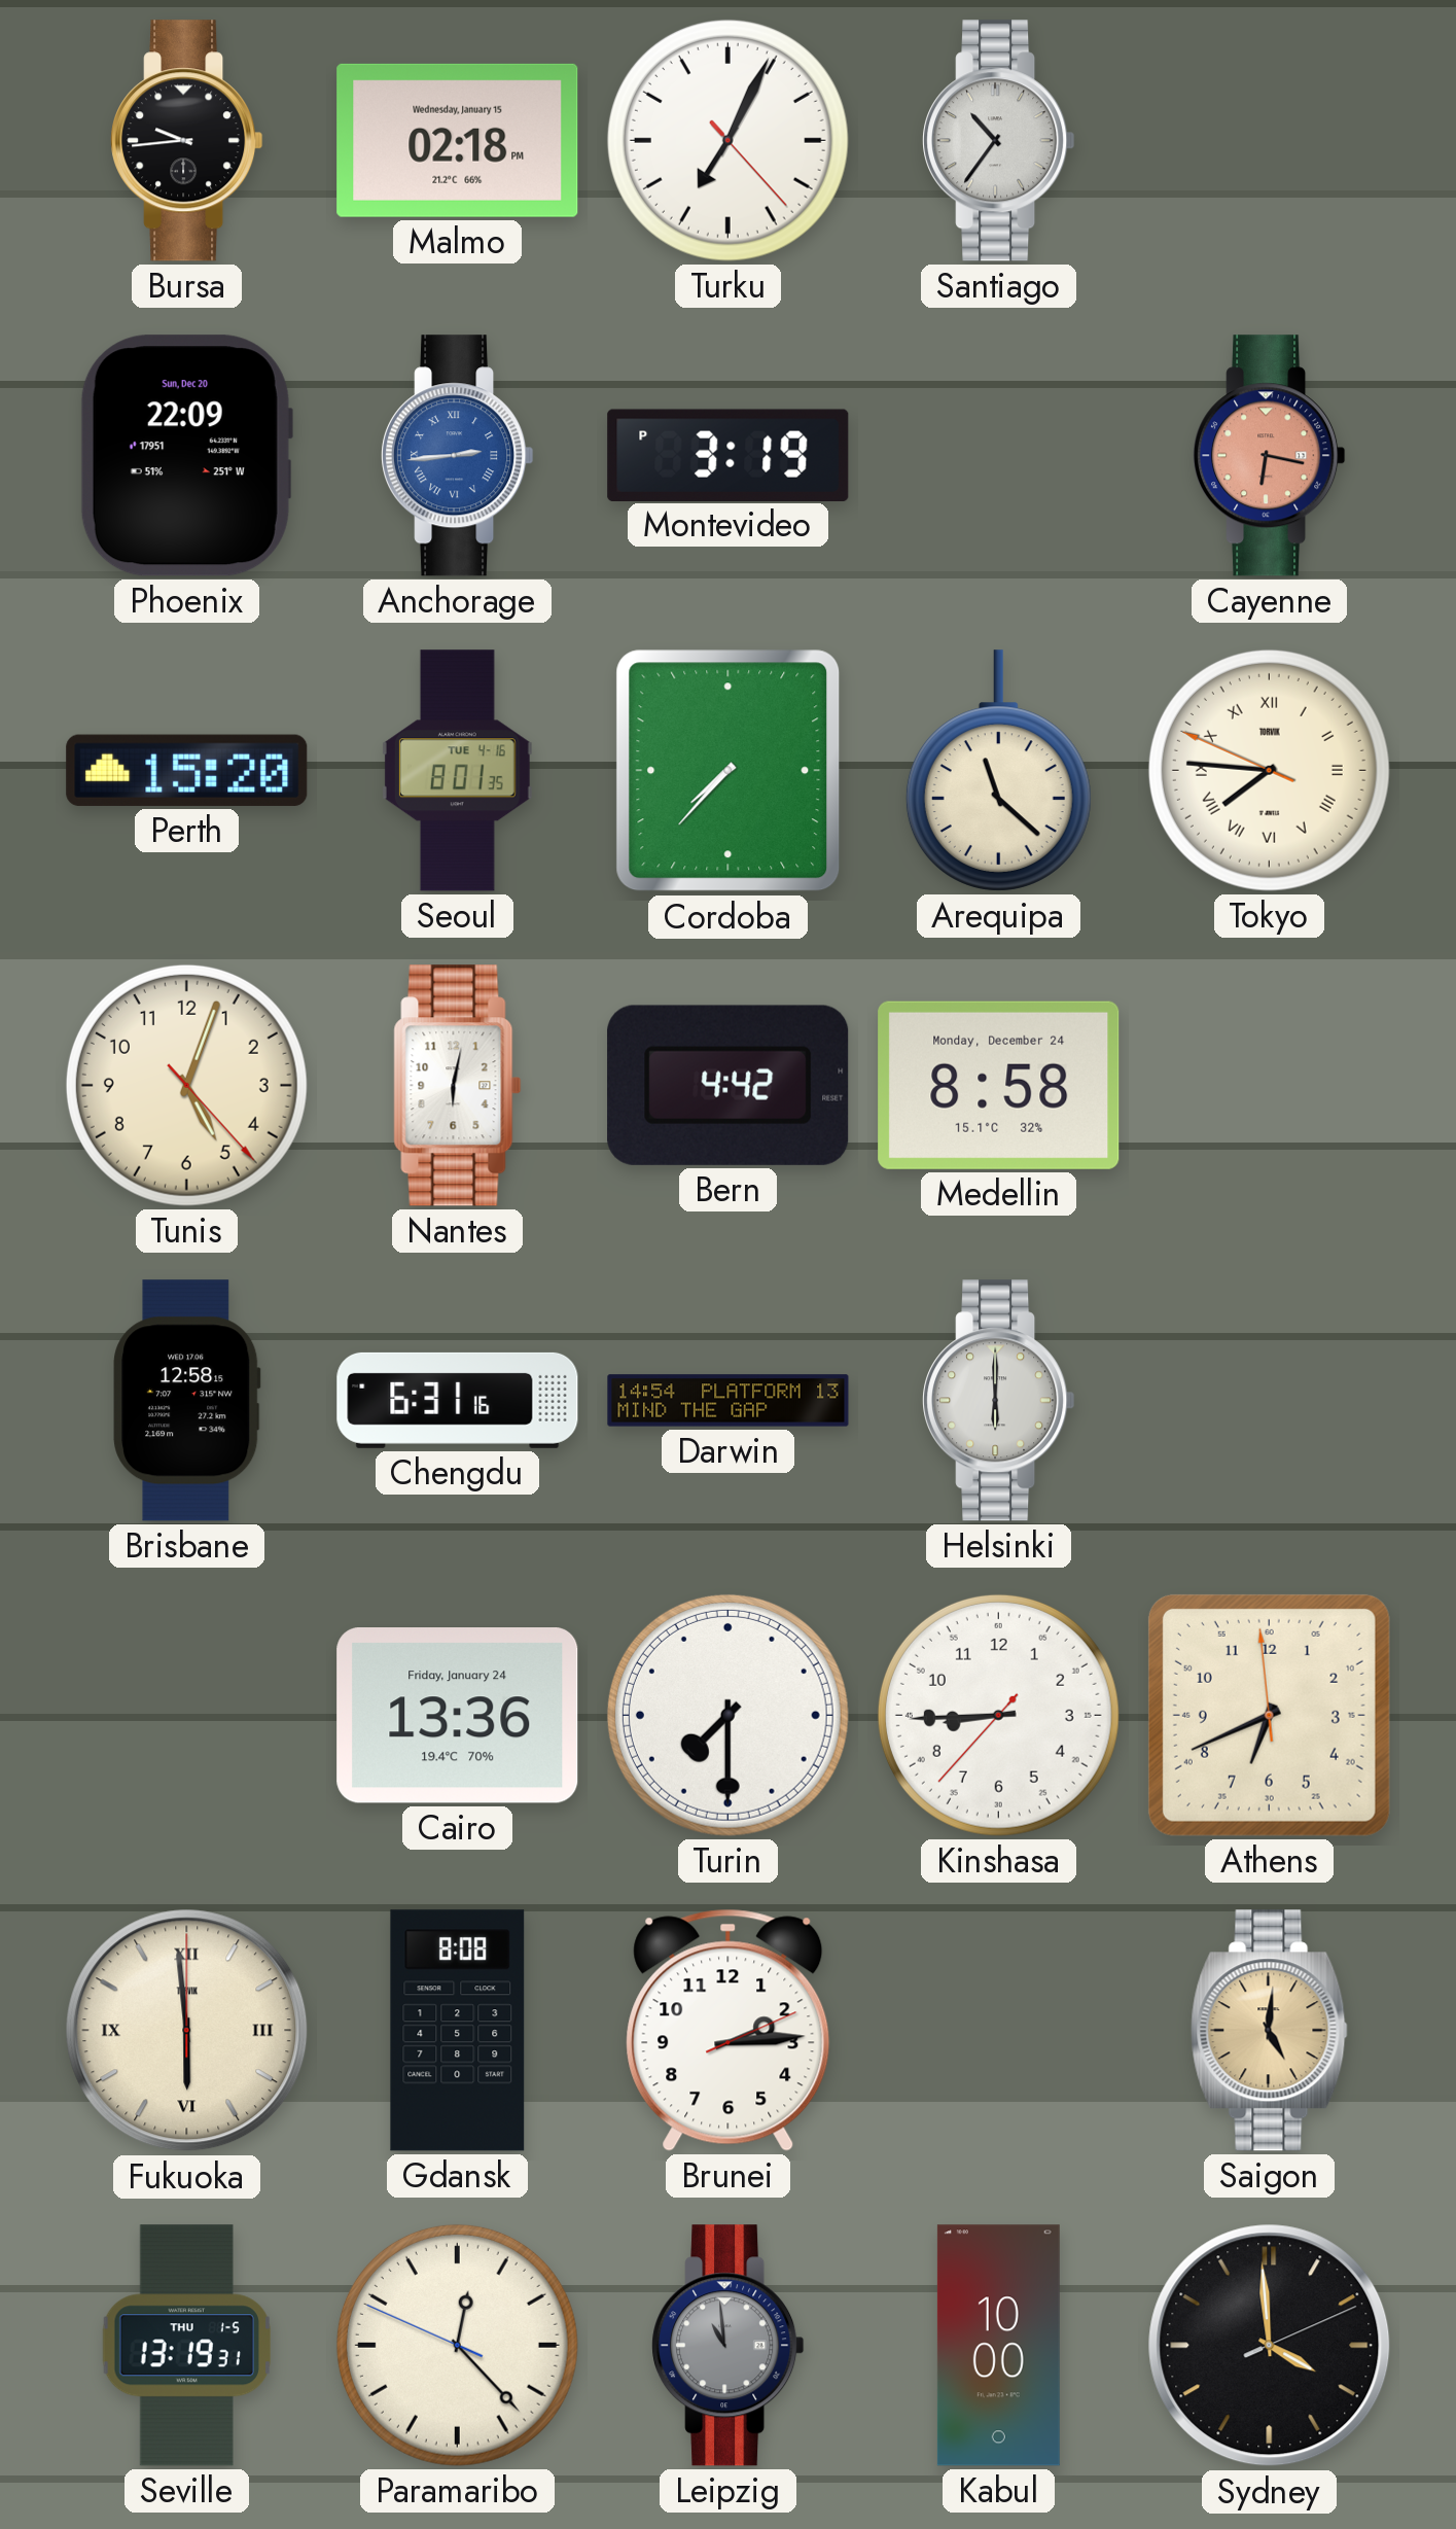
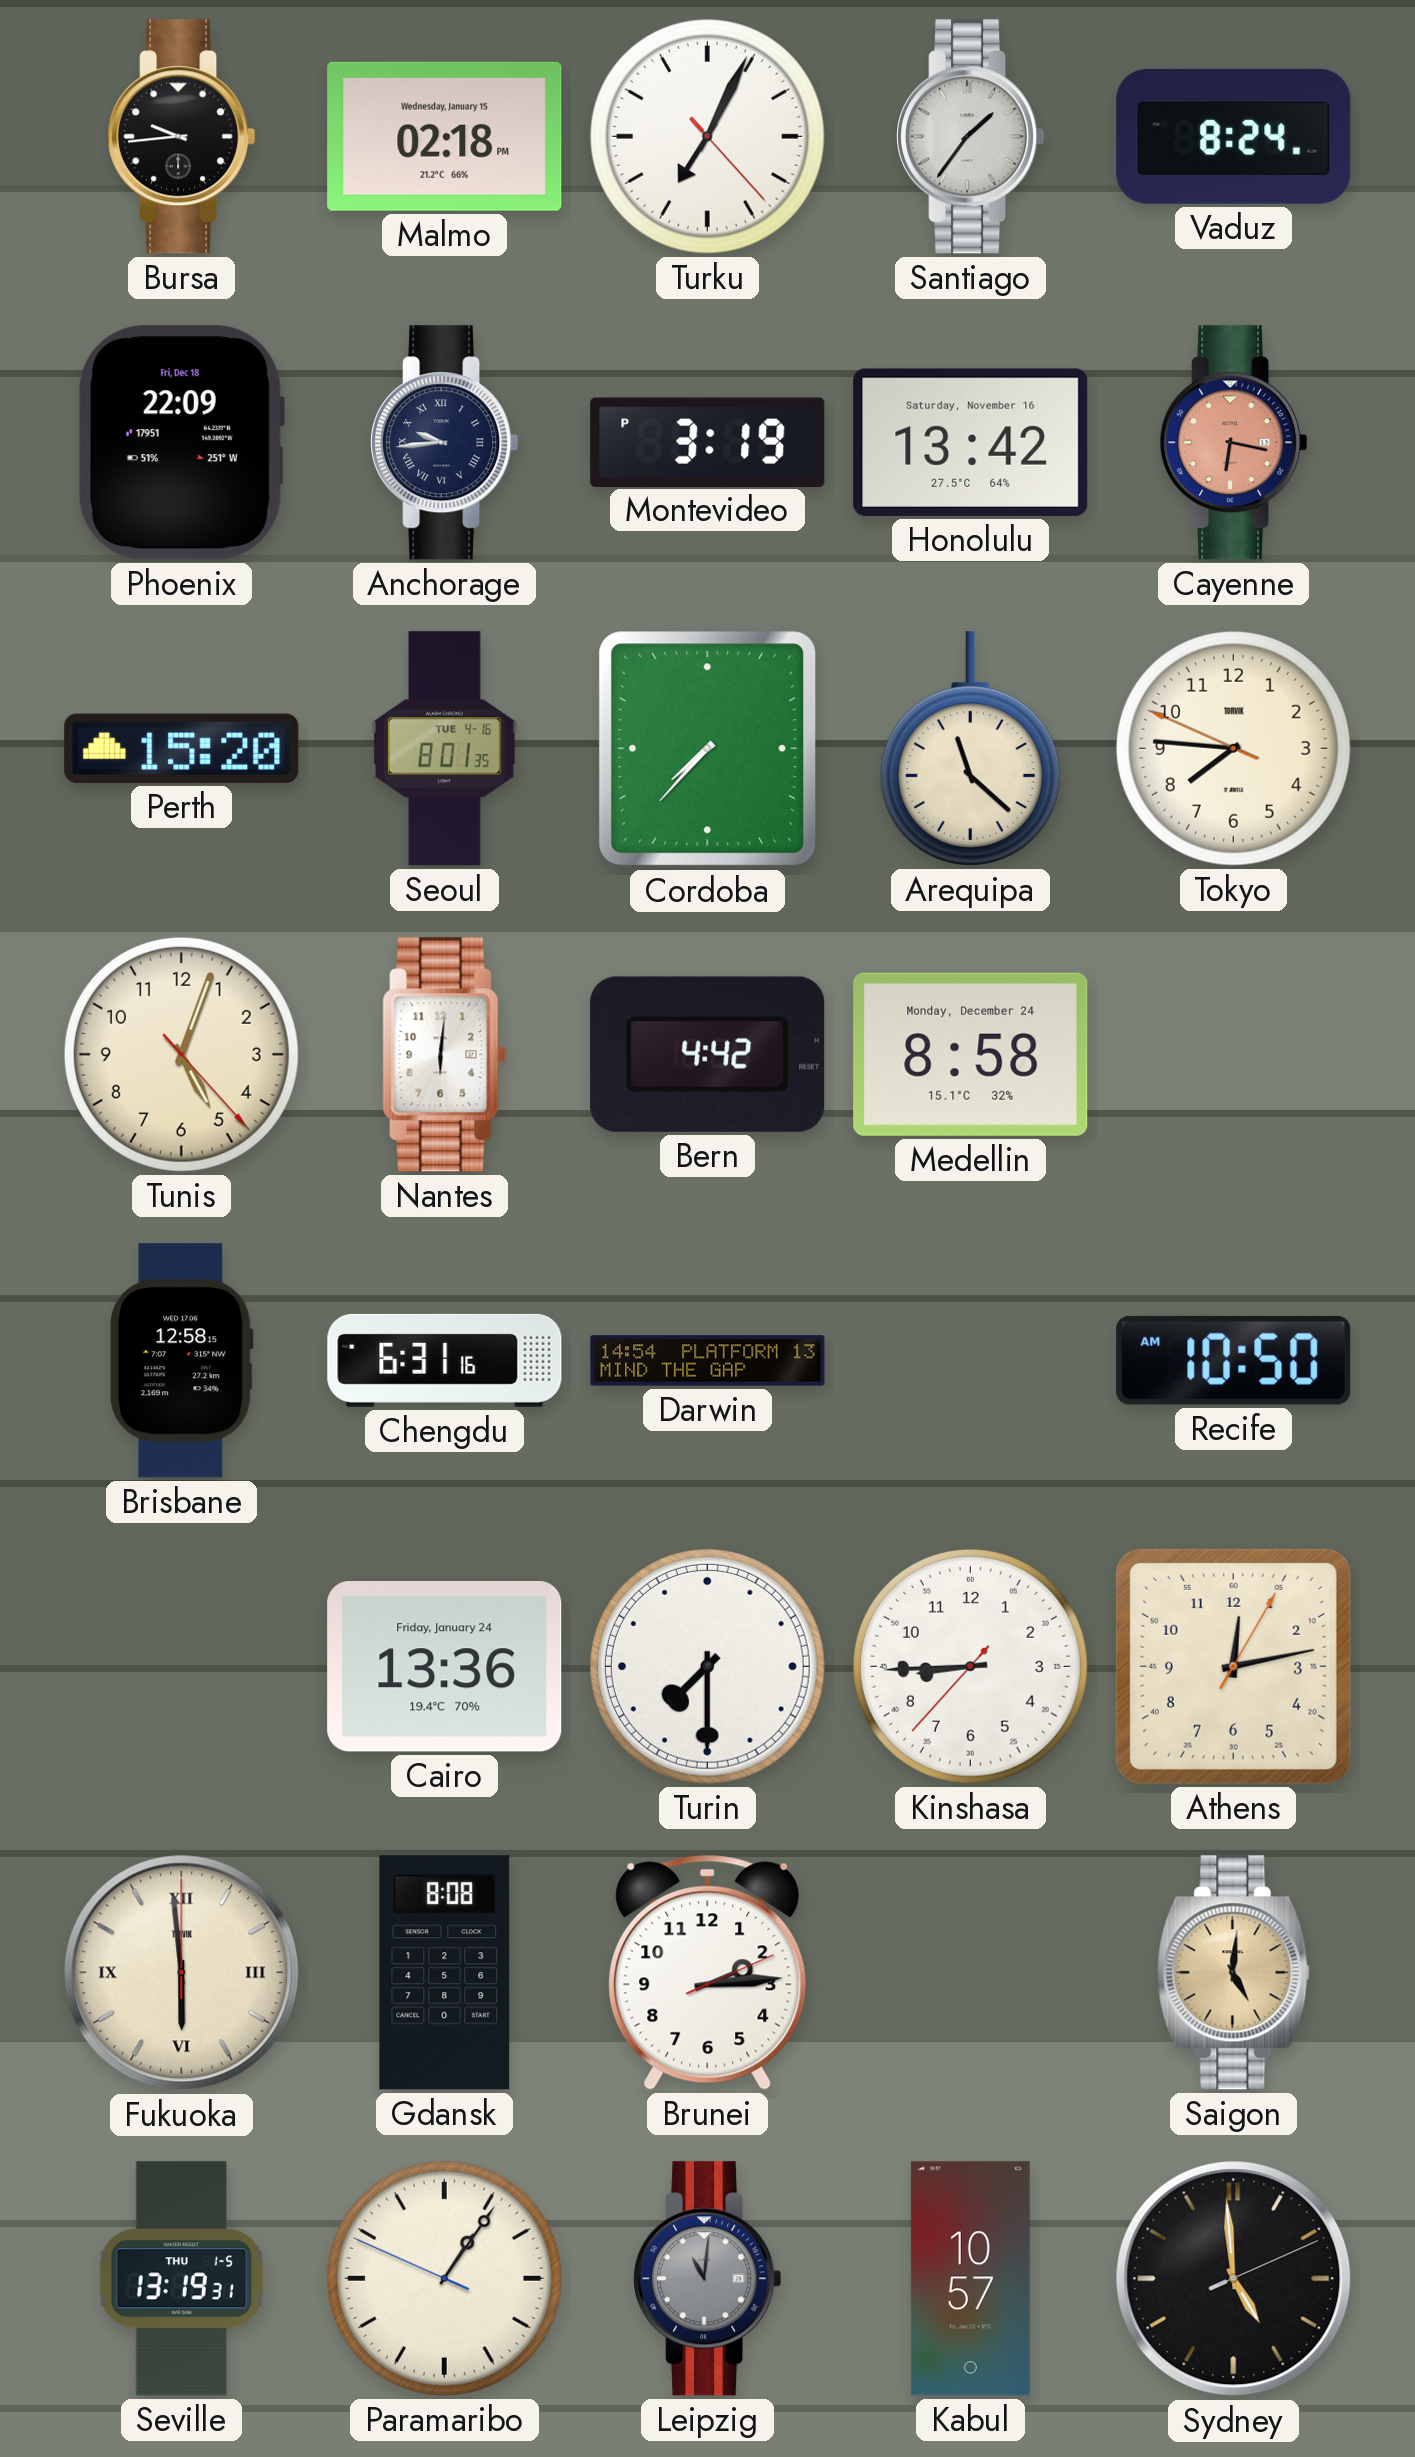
Santiago: 10:36 -> 1:36 (971, 137)
Vaduz: none -> 8:24 (1234, 136)
Phoenix date: Sun, Dec 20 -> Fri, Dec 18 (181, 443)
Anchorage: 2:44 -> 9:44 (445, 443)
Anchorage dial: blue -> navy (445, 443)
Honolulu: none -> 13:42 (971, 442)
Tokyo numerals: Roman -> Arabic (1233, 748)
Nantes: 6:02 -> 6:01 (445, 1055)
Helsinki: 6:00 -> none (999, 1401)
Recife: none -> 10:50 (1234, 1360)
Athens: 6:40 -> 12:13 (1233, 1666)
Paramaribo: 12:22 -> 1:05 (444, 2278)
Leipzig: 10:59 -> 11:01 (708, 2279)
Kabul: 10:00 -> 10:57 (970, 2279)
Sydney: 3:59 -> 4:59 (1234, 2279)
